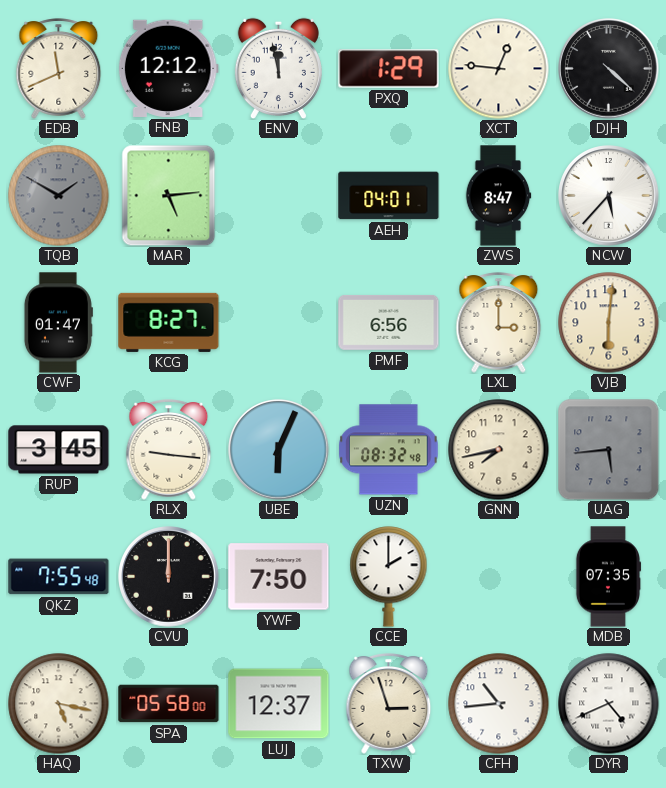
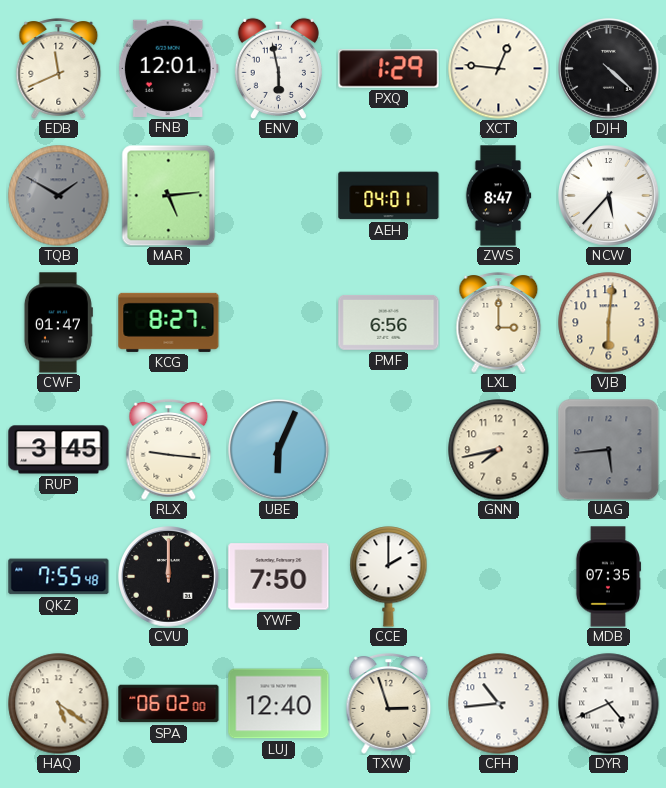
FNB: 12:12 -> 12:01 (168, 68)
ENV: 11:58 -> 5:58 (278, 68)
UZN: 08:32 -> none (389, 450)
HAQ: 5:17 -> 5:21 (59, 704)
SPA: 05:58 -> 06:02 (169, 704)
LUJ: 12:37 -> 12:40 (279, 704)
